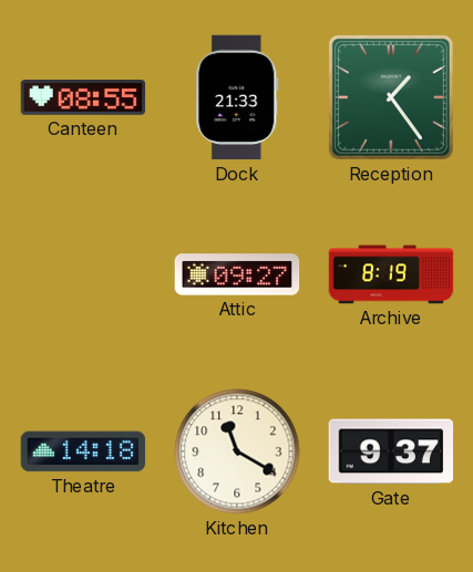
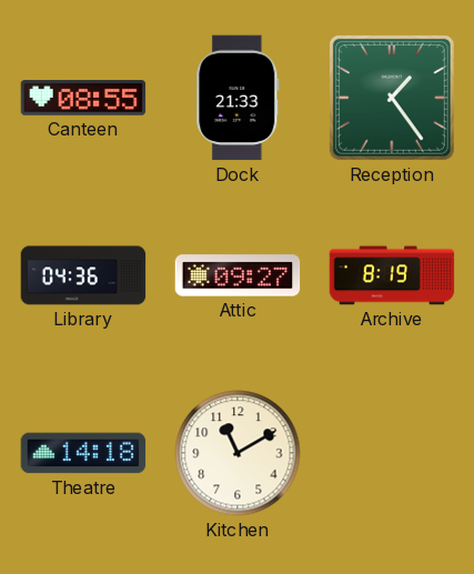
Library: none -> 04:36 (83, 275)
Kitchen: 11:20 -> 11:10 (238, 453)
Gate: 9:37 -> none (391, 451)
